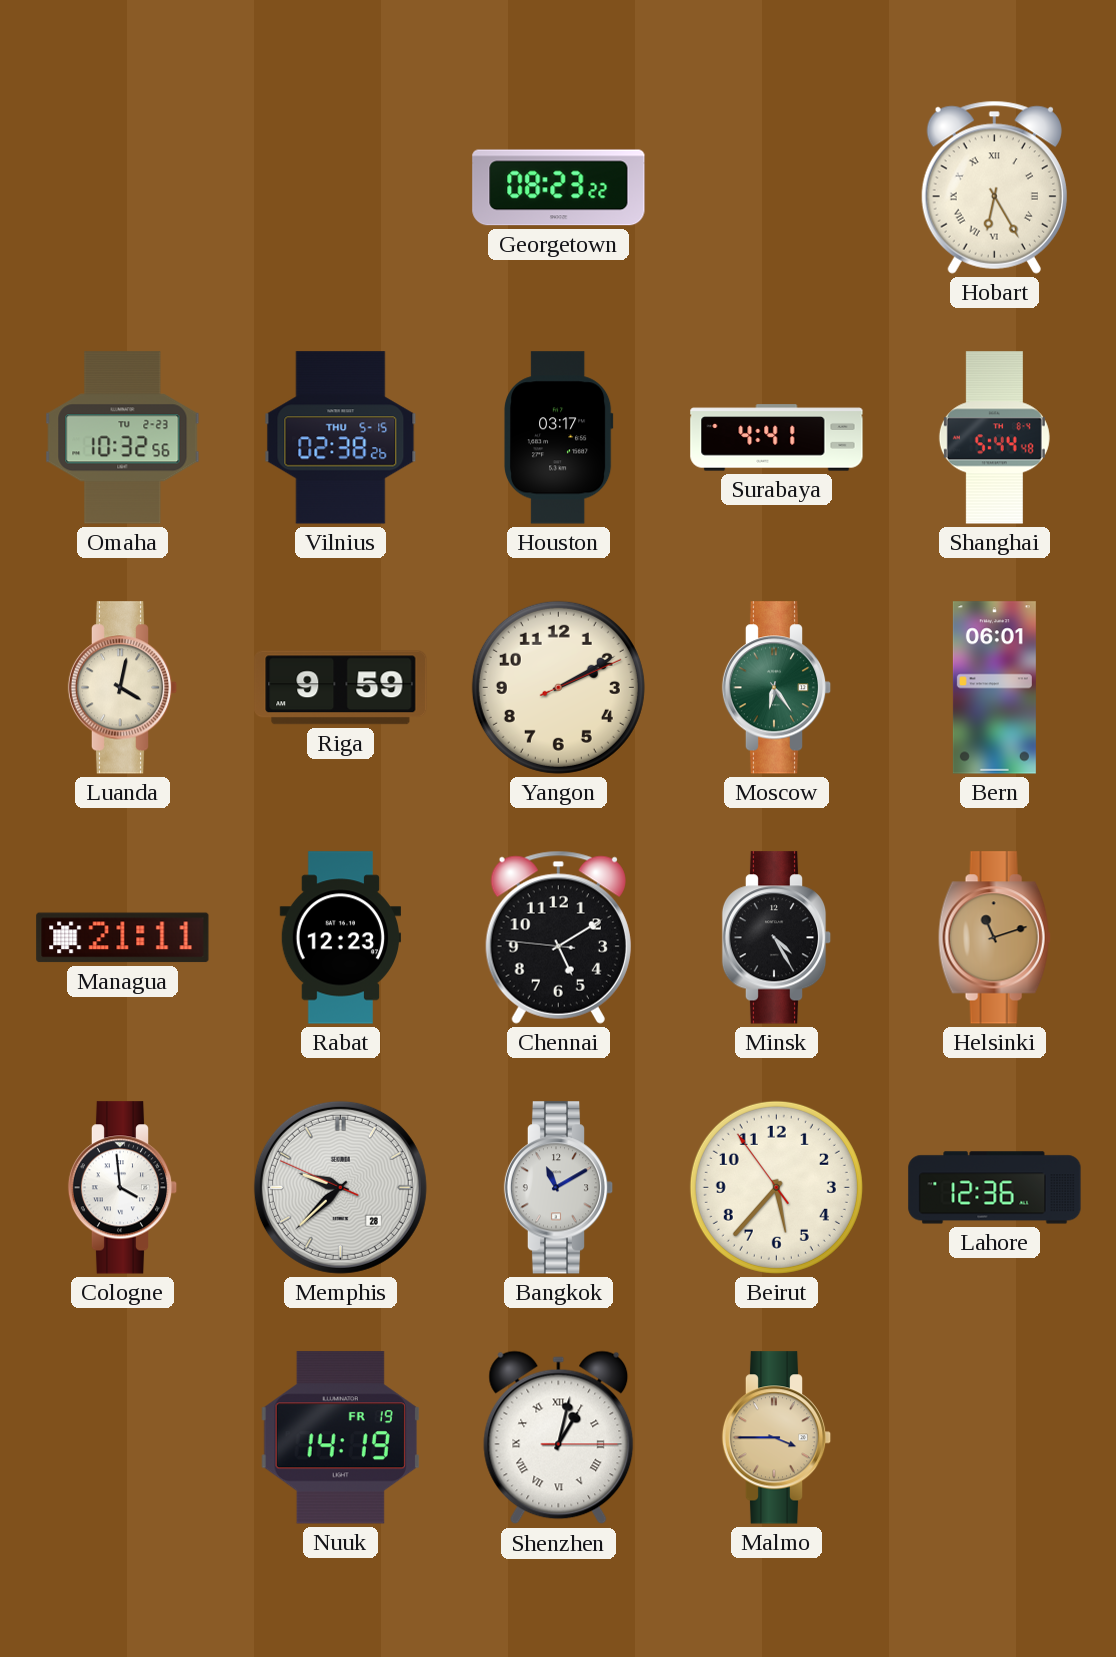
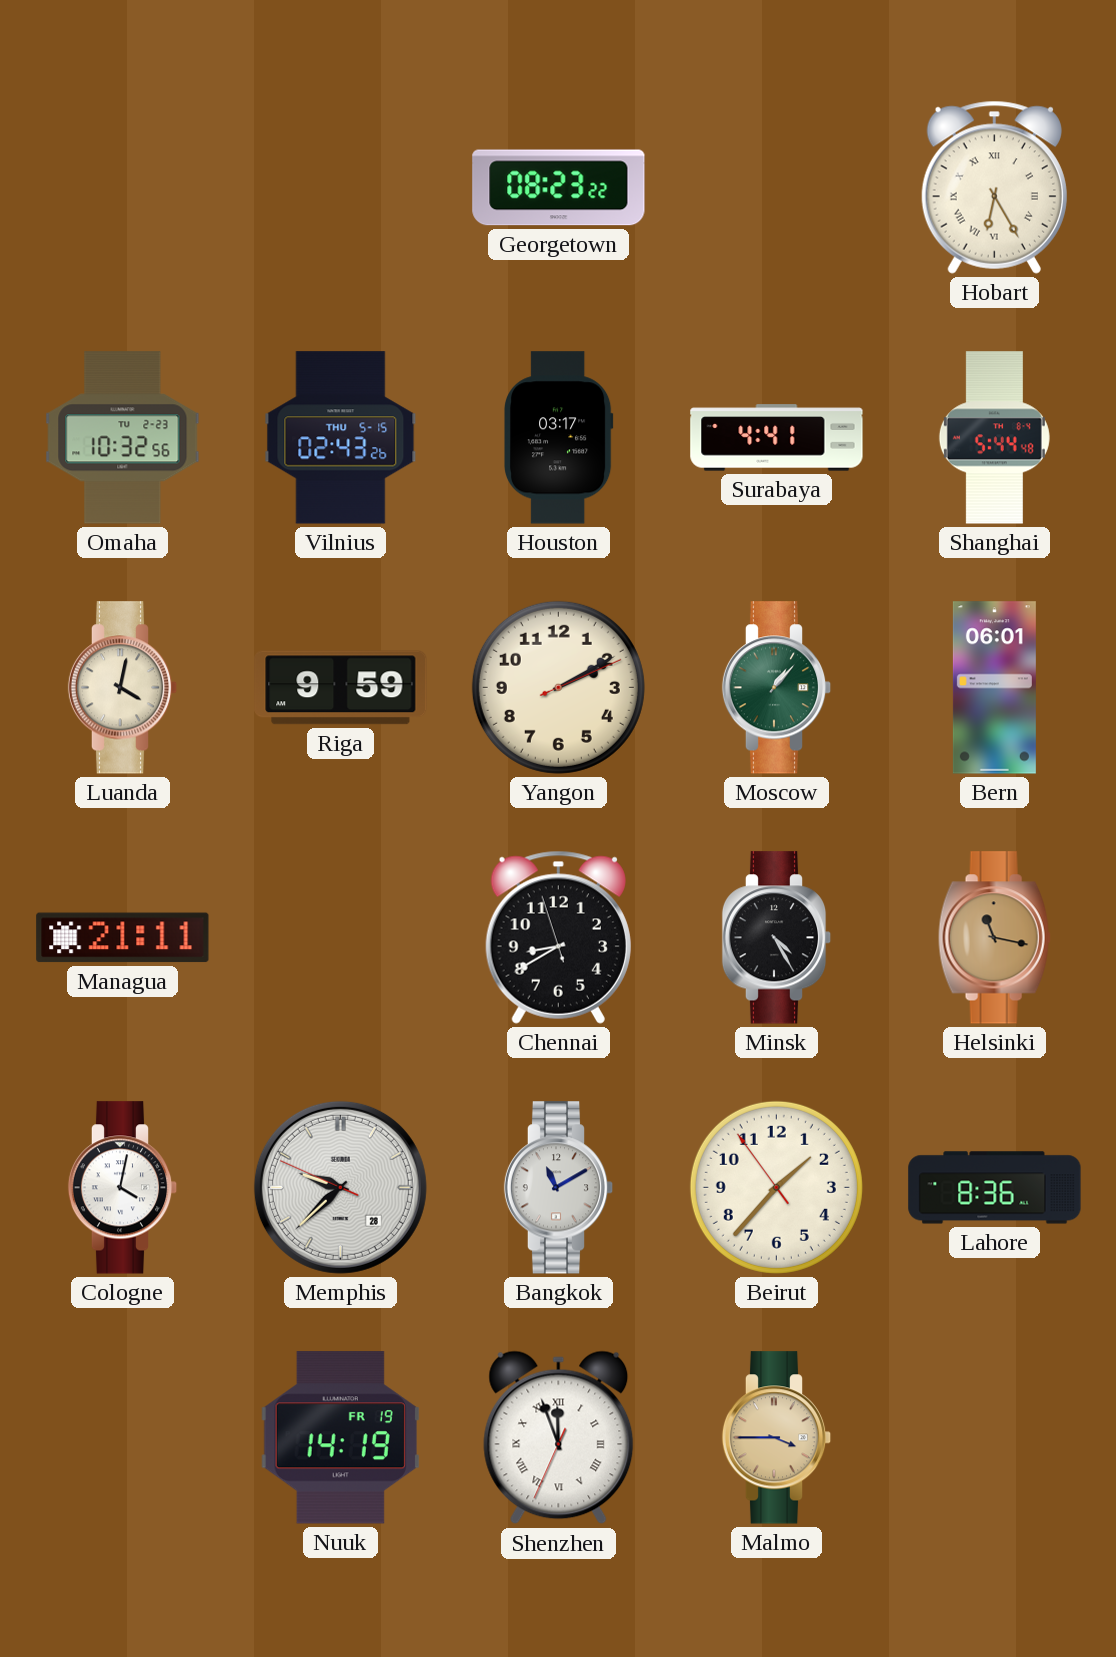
Vilnius: 02:38 -> 02:43 (341, 438)
Moscow: 6:24 -> 1:07 (777, 688)
Rabat: 12:23 -> none (340, 938)
Chennai: 5:09 -> 8:39 (558, 937)
Helsinki: 11:12 -> 11:17 (994, 938)
Cologne: 3:59 -> 4:02 (123, 1188)
Beirut: 5:36 -> 1:36 (776, 1187)
Lahore: 12:36 -> 8:36 (995, 1188)
Shenzhen: 1:02 -> 11:56 (559, 1438)
